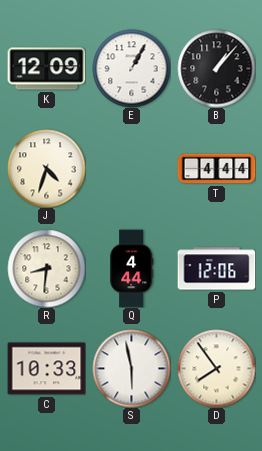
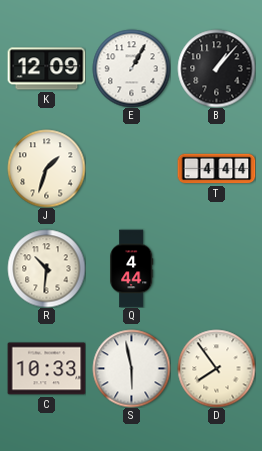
J: 4:33 -> 1:33 (46, 168)
R: 8:31 -> 10:31 (46, 268)
P: 12:06 -> none (216, 269)
